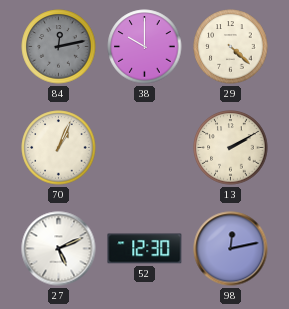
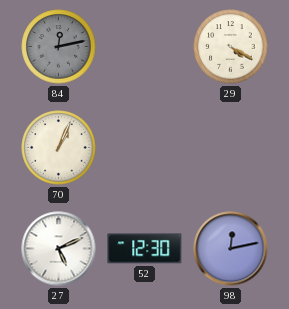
38: 10:00 -> none (145, 47)
29: 4:22 -> 4:20 (231, 47)
13: 2:10 -> none (231, 148)
